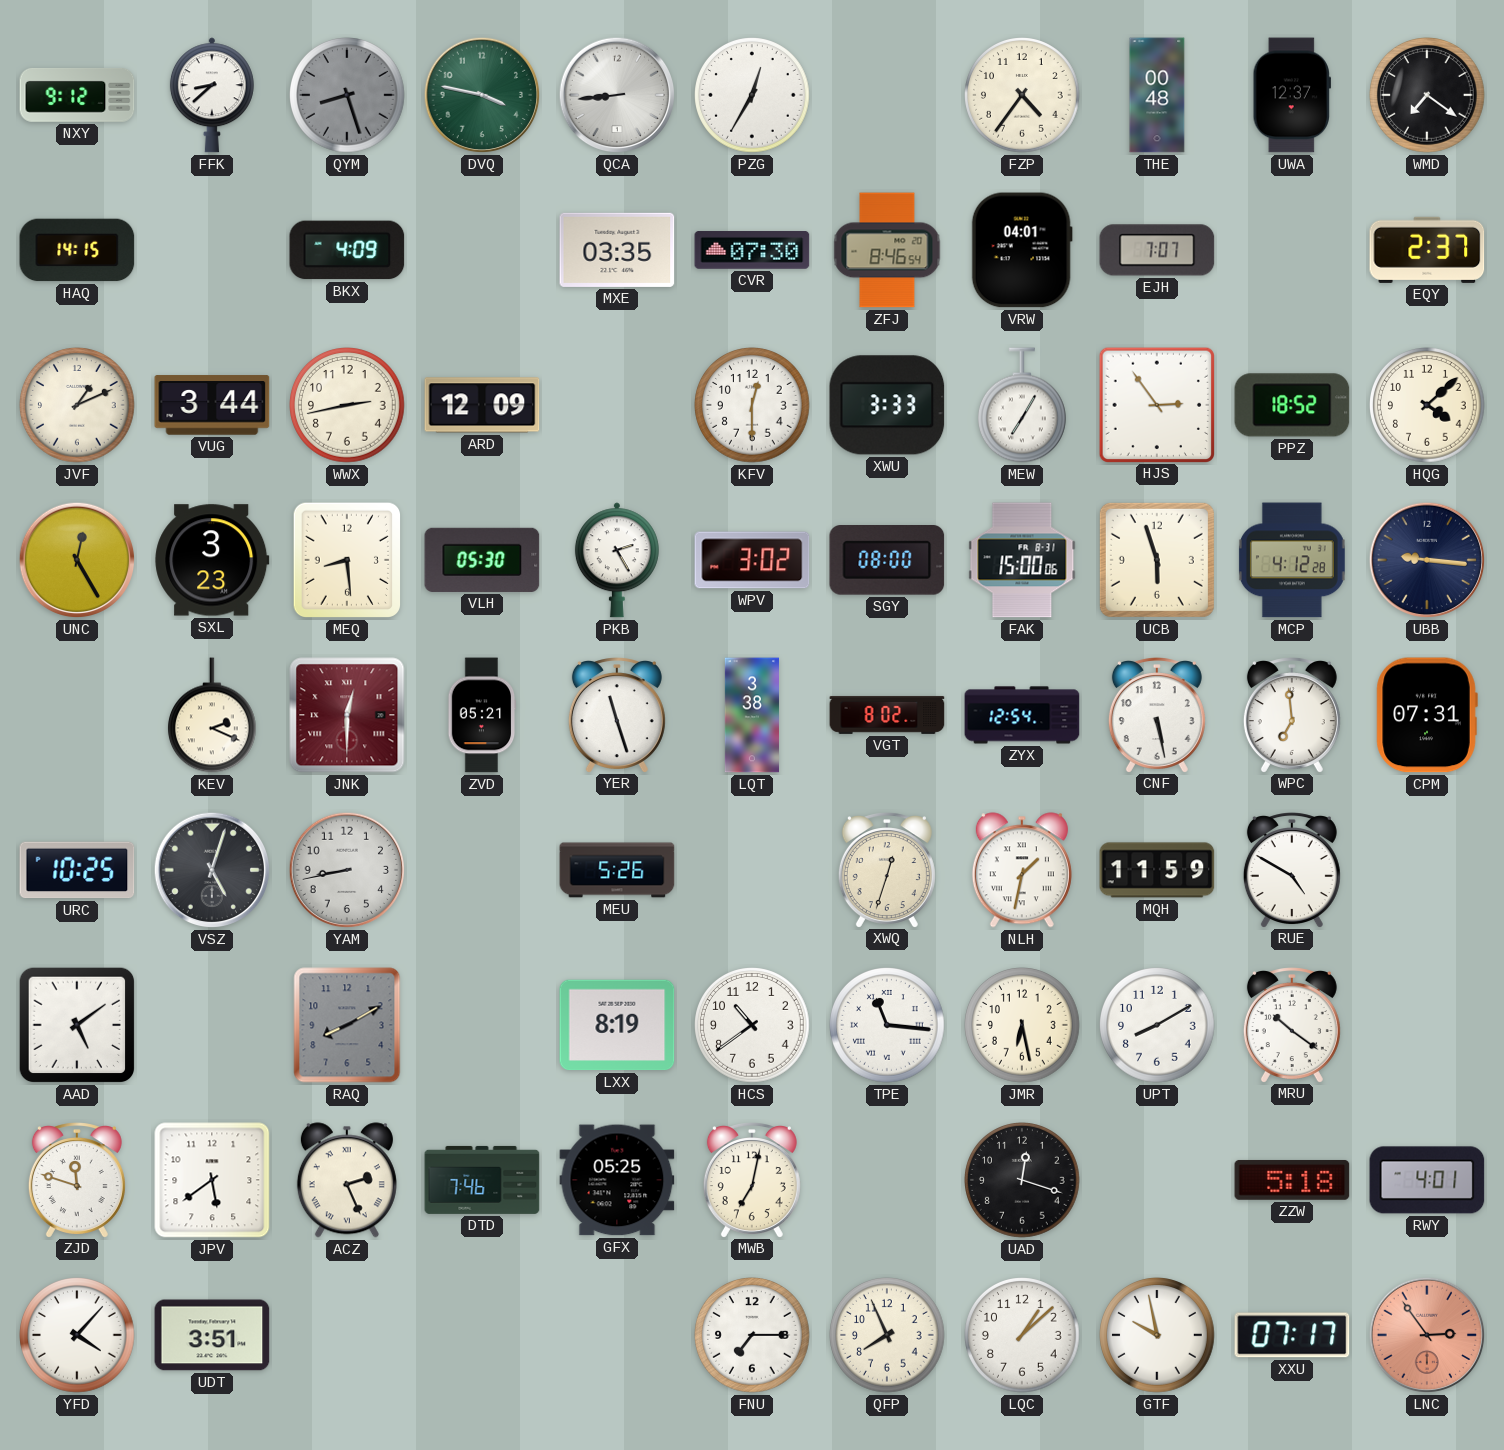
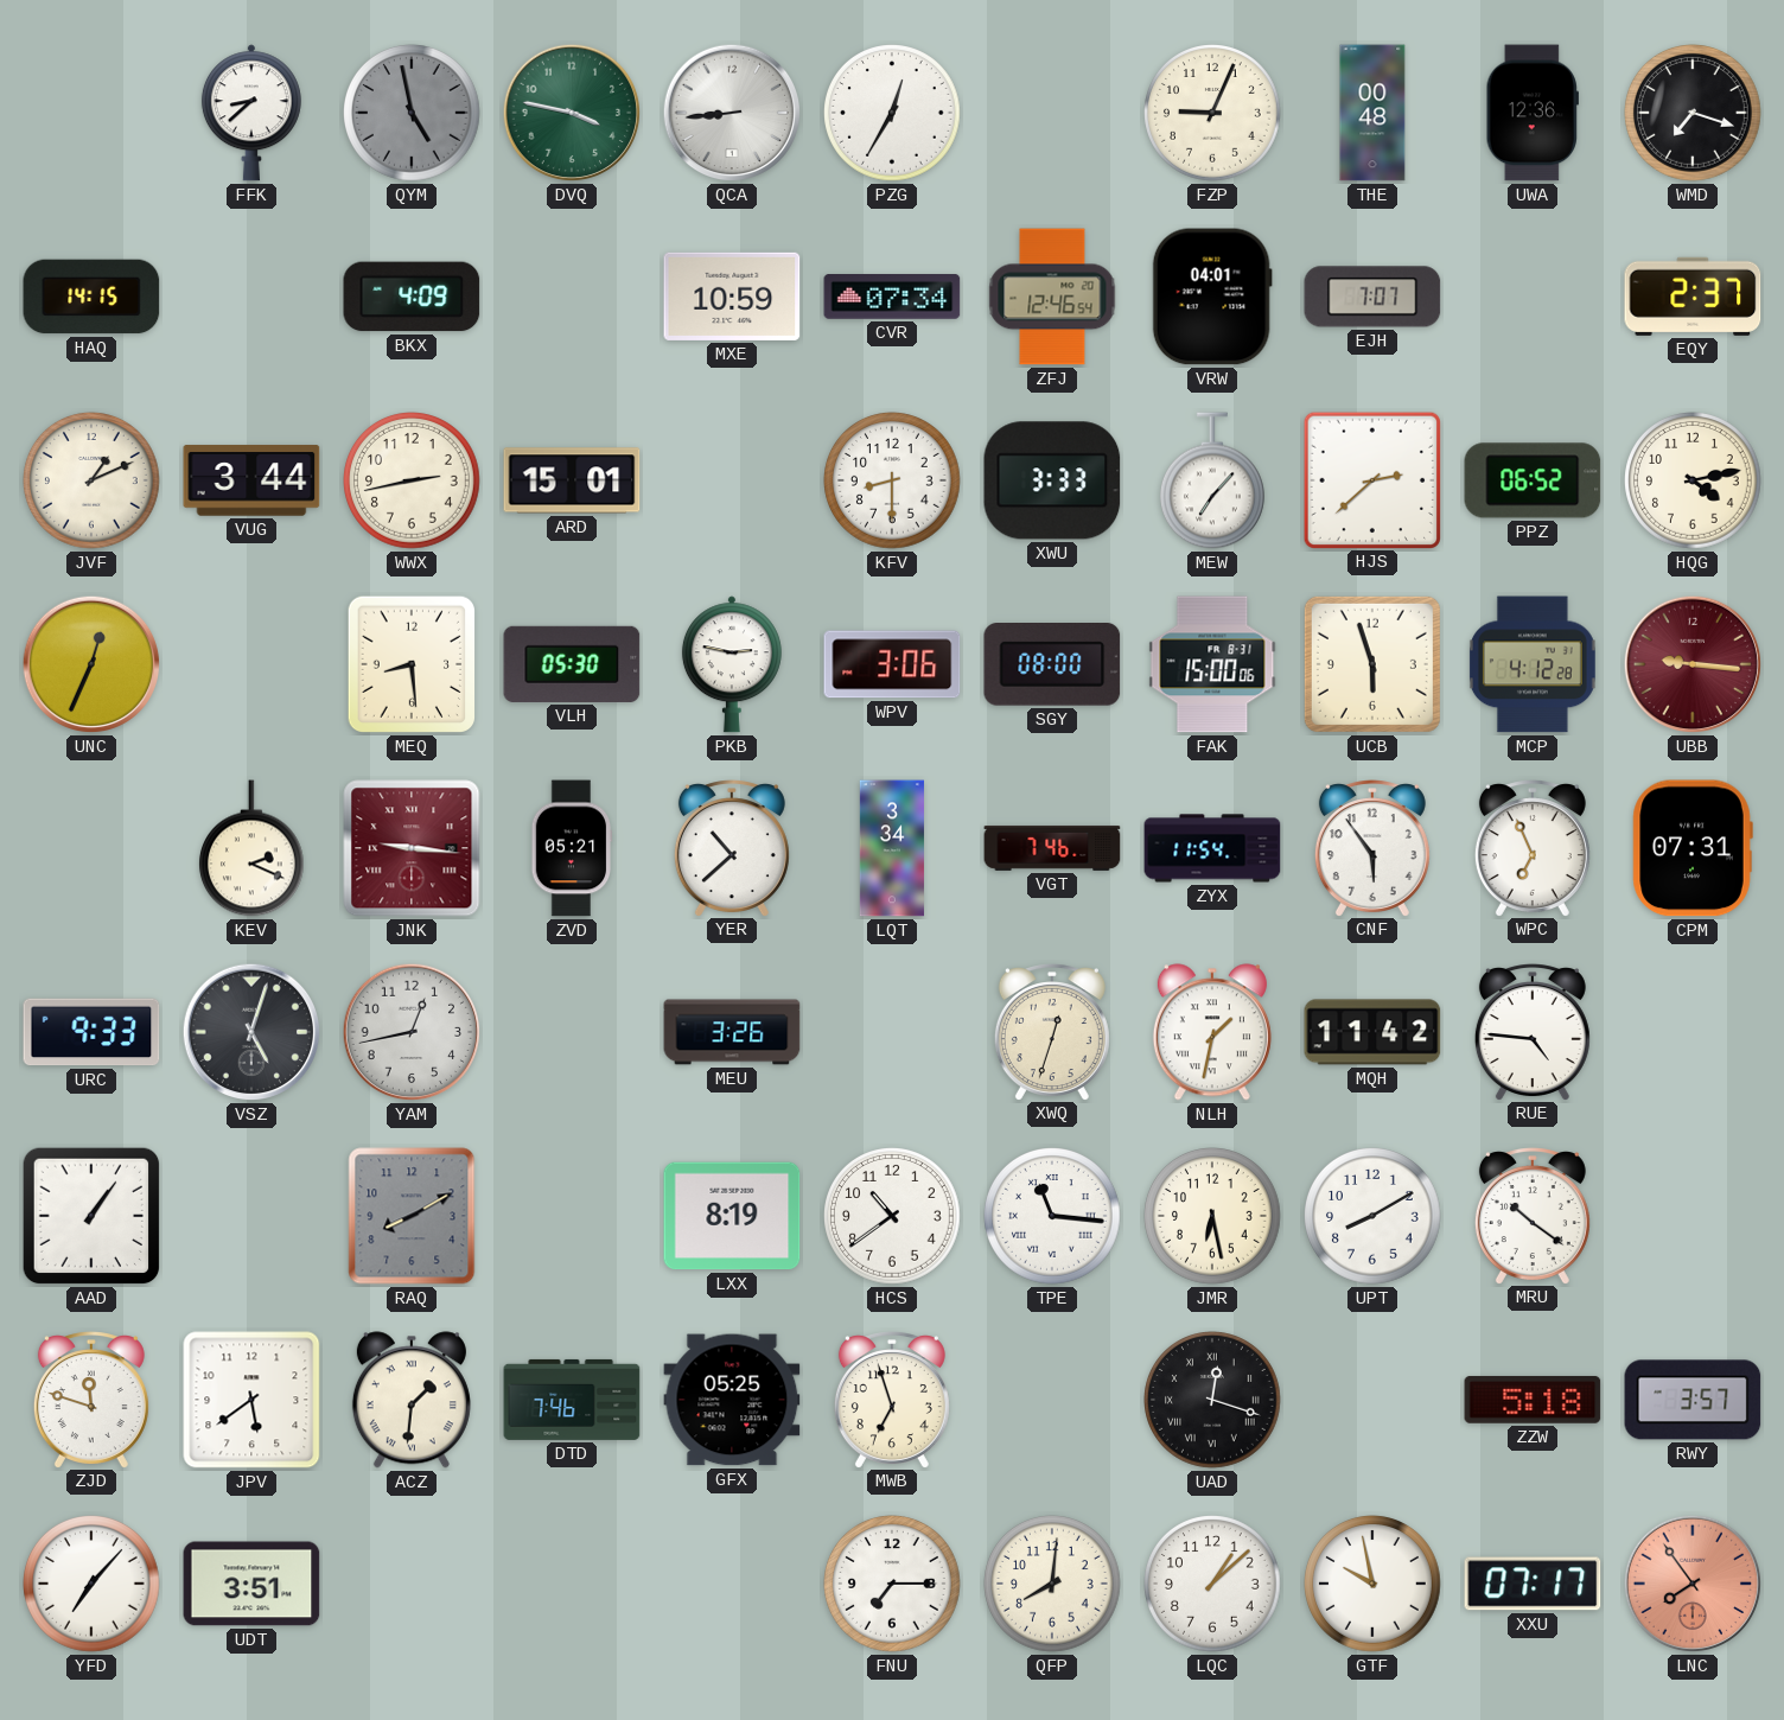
NXY: 9:12 -> none (77, 95)
QYM: 8:27 -> 4:58 (413, 114)
FZP: 4:36 -> 9:04 (1213, 114)
UWA: 12:37 -> 12:36 (1533, 113)
WMD: 7:21 -> 7:18 (1694, 114)
MXE: 03:35 -> 10:59 (732, 297)
CVR: 07:30 -> 07:34 (892, 298)
ZFJ: 8:46 -> 12:46 (1052, 297)
ARD: 12:09 -> 15:01 (572, 480)
KFV: 12:30 -> 8:30 (893, 482)
MEW: 7:05 -> 7:07 (1212, 480)
HJS: 2:54 -> 2:38 (1371, 479)
PPZ: 18:52 -> 06:52 (1533, 480)
HQG: 4:08 -> 4:13 (1694, 482)
UNC: 12:25 -> 12:34 (91, 664)
SXL: 3:23 -> none (212, 560)
PKB: 2:25 -> 2:47 (732, 664)
WPV: 3:02 -> 3:06 (892, 664)
UBB dial: navy -> burgundy (1693, 664)
JNK: 12:30 -> 9:16 (412, 848)
YER: 11:27 -> 10:38 (732, 848)
LQT: 3:38 -> 3:34 (892, 848)
VGT: 8:02 -> 7:46 (1052, 848)
ZYX: 12:54 -> 11:54 (1212, 848)
CNF: 5:28 -> 5:54 (1372, 848)
WPC: 6:59 -> 6:56 (1533, 848)
URC: 10:25 -> 9:33 (91, 1032)
YAM: 8:43 -> 12:43 (412, 1032)
MEU: 5:26 -> 3:26 (732, 1032)
MQH: 11:59 -> 11:42 (1372, 1032)
RUE: 4:50 -> 4:46 (1533, 1032)
AAD: 5:09 -> 1:06 (91, 1216)
ACZ: 2:26 -> 1:31 (412, 1400)
MWB: 7:02 -> 6:57 (892, 1400)
UAD numerals: Arabic -> Roman (1213, 1401)
RWY: 4:01 -> 3:57 (1693, 1400)
YFD: 4:07 -> 7:07 (93, 1585)
QFP: 7:56 -> 8:01 (1053, 1585)
LNC: 2:54 -> 7:54 (1693, 1584)
